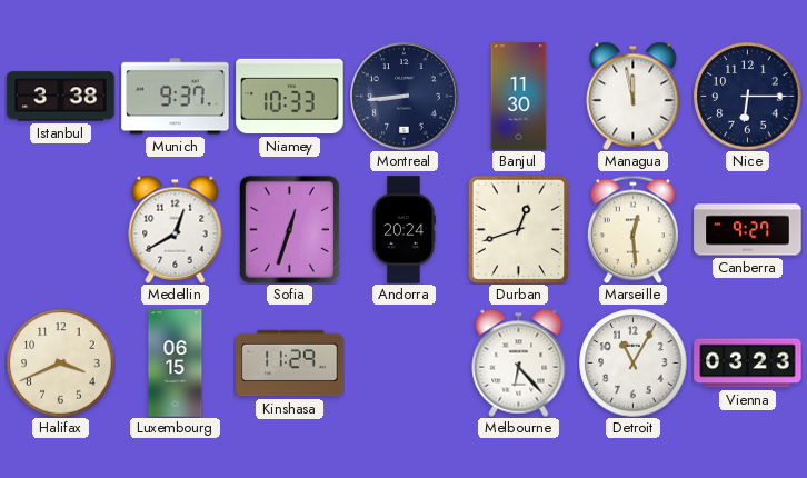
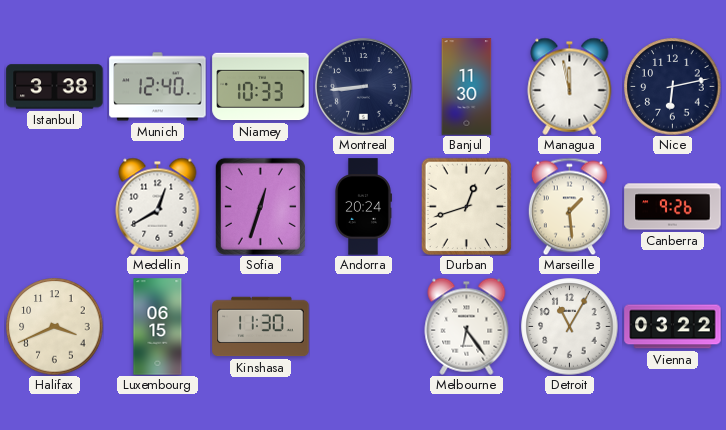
Munich: 9:37 -> 12:40 (158, 87)
Nice: 6:15 -> 6:13 (673, 87)
Marseille: 12:29 -> 1:29 (569, 206)
Canberra: 9:27 -> 9:26 (673, 207)
Kinshasa: 11:29 -> 11:30 (261, 327)
Melbourne: 6:23 -> 6:24 (467, 326)
Vienna: 03:23 -> 03:22 (673, 327)
